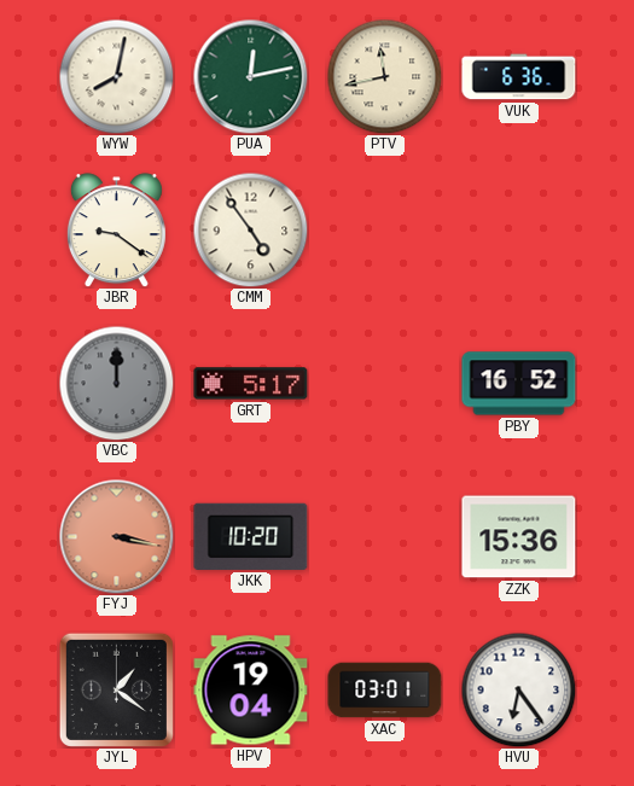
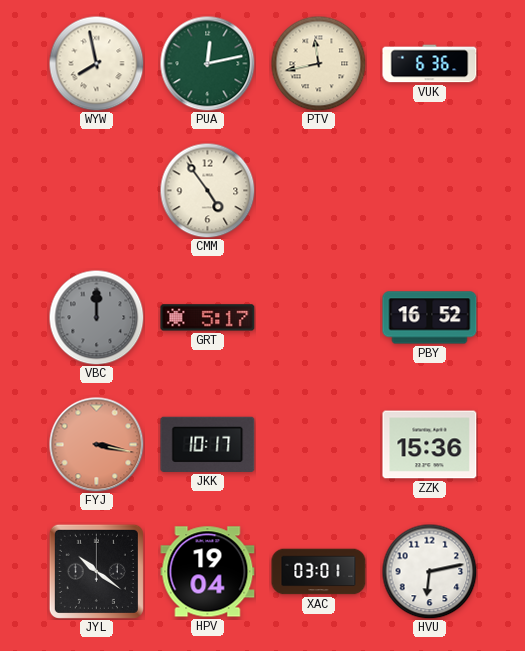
WYW: 8:02 -> 7:58 (96, 63)
JBR: 9:21 -> none (116, 231)
JKK: 10:20 -> 10:17 (208, 444)
JYL: 1:21 -> 10:21 (96, 571)
HVU: 6:24 -> 6:13 (429, 571)
